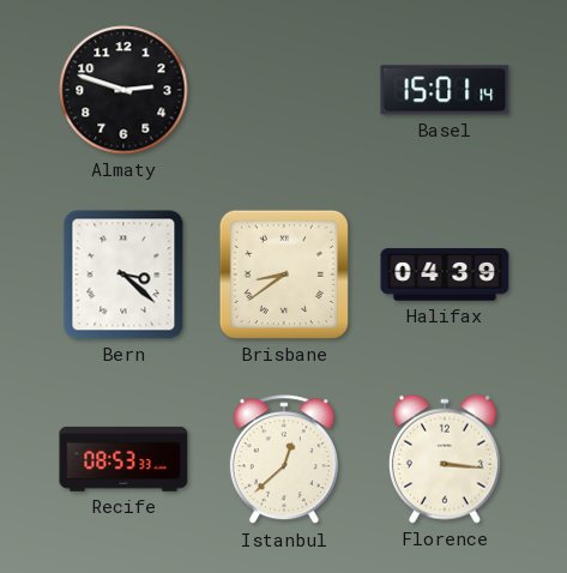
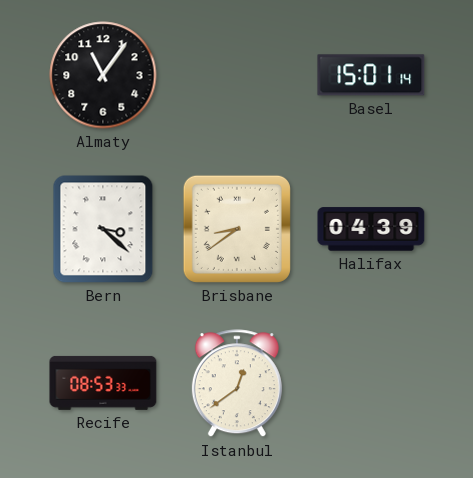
Almaty: 2:48 -> 11:06 (103, 75)
Istanbul: 12:38 -> 12:39 (237, 384)
Florence: 3:16 -> none (445, 459)
